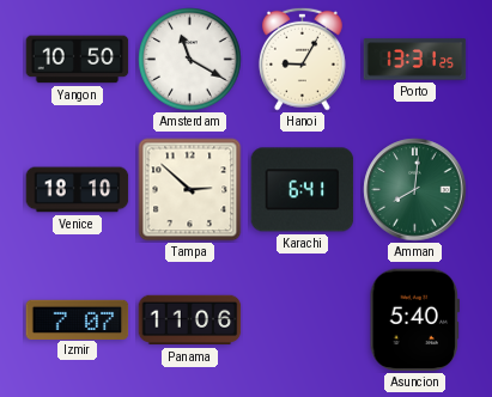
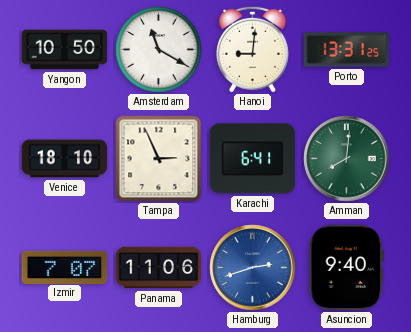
Hanoi: 9:05 -> 9:01 (252, 49)
Tampa: 2:52 -> 2:56 (159, 159)
Hamburg: none -> 2:42 (253, 268)
Asuncion: 5:40 -> 9:40 (346, 268)
